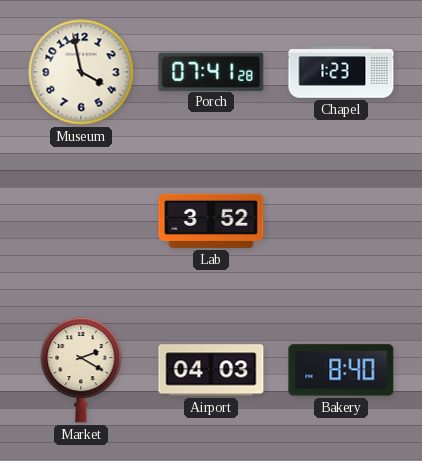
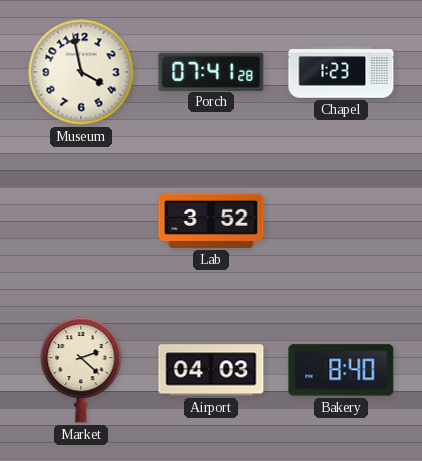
Market: 2:20 -> 2:22 (81, 370)
